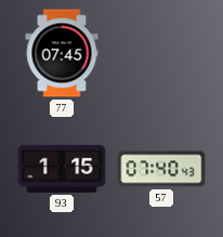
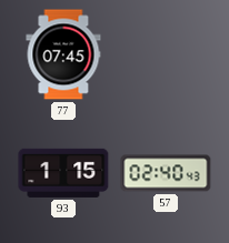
57: 07:40 -> 02:40 (166, 173)
